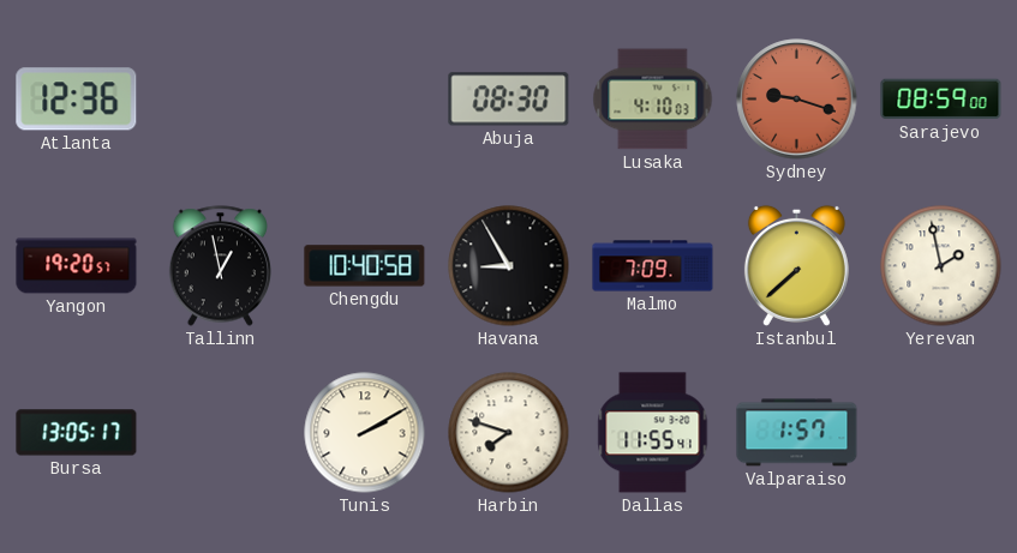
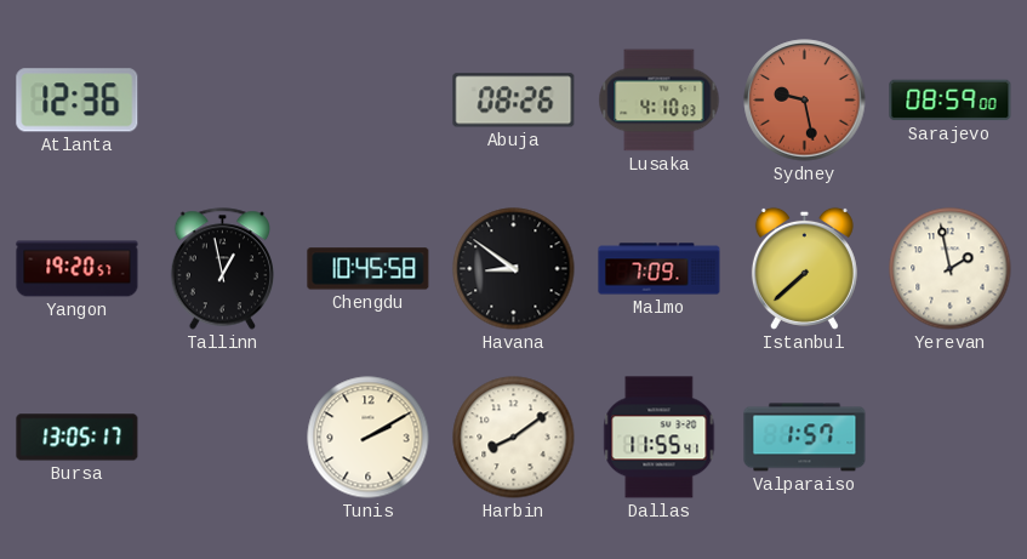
Abuja: 08:30 -> 08:26 (514, 101)
Sydney: 9:18 -> 9:28 (805, 101)
Chengdu: 10:40 -> 10:45 (369, 269)
Havana: 8:55 -> 8:51 (514, 269)
Harbin: 7:48 -> 8:09 (514, 438)
